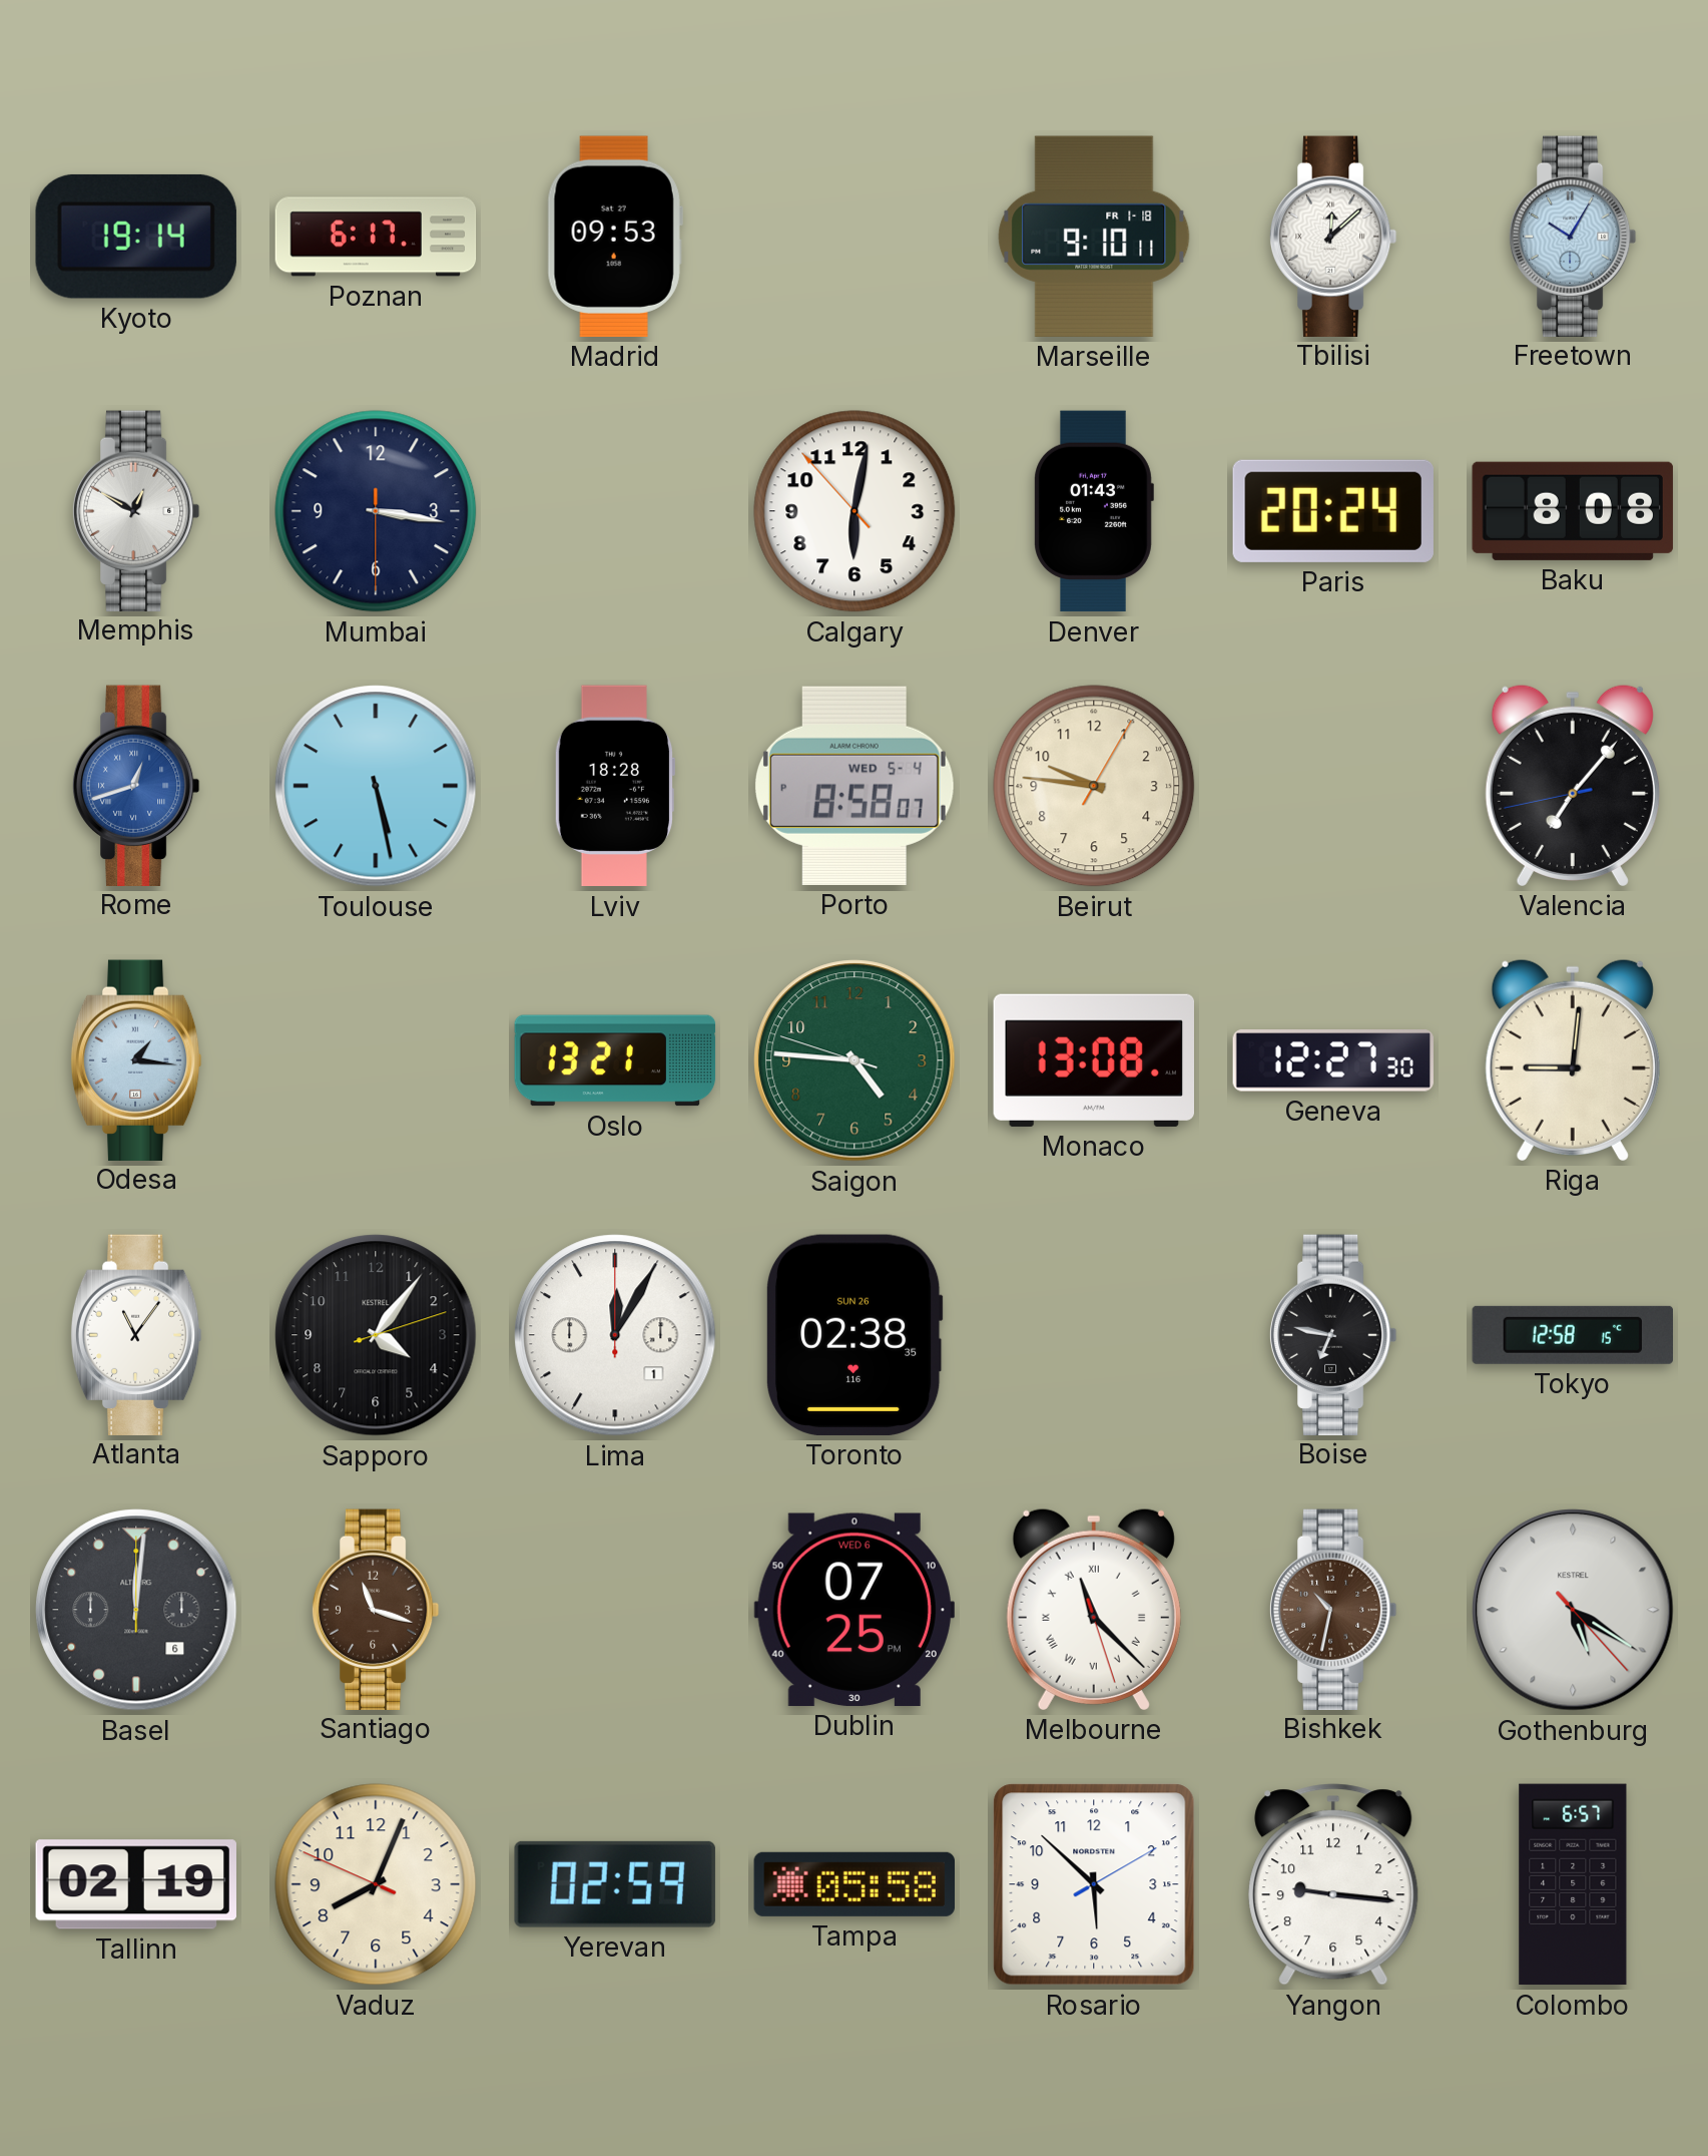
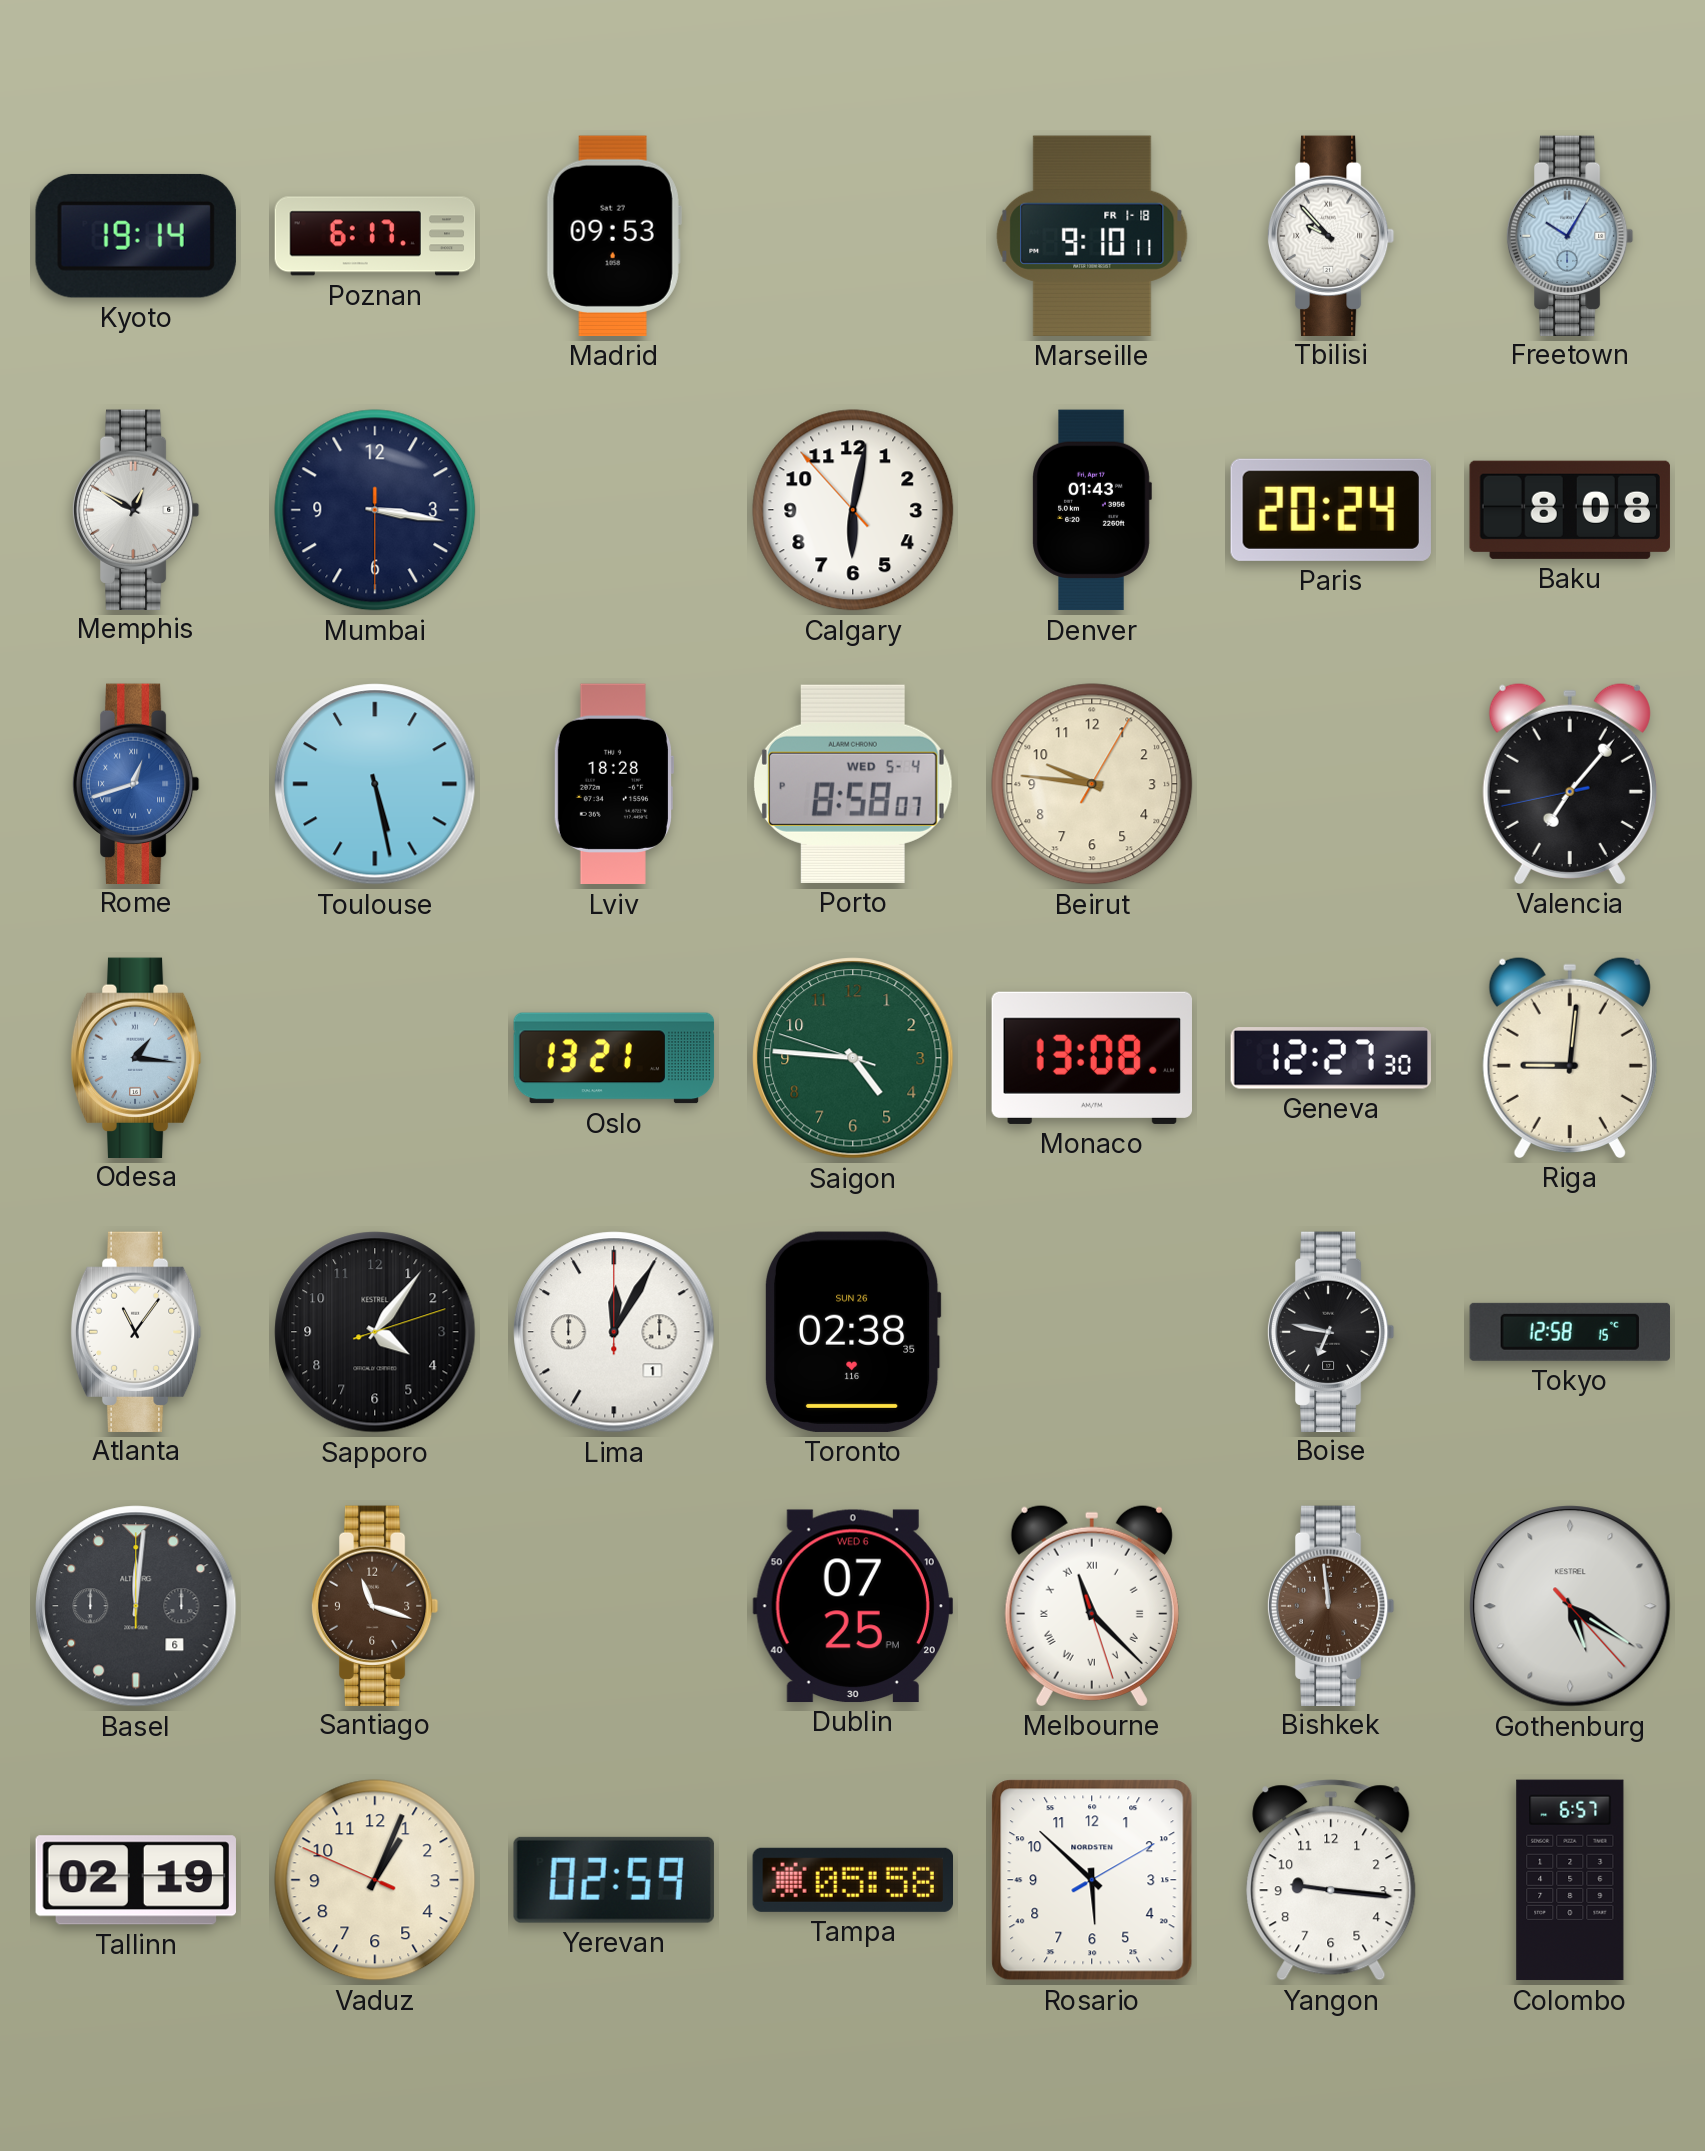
Tbilisi: 12:08 -> 9:53 (1331, 235)
Bishkek: 10:32 -> 11:59 (1331, 1605)
Vaduz: 8:03 -> 1:03 (375, 1880)
